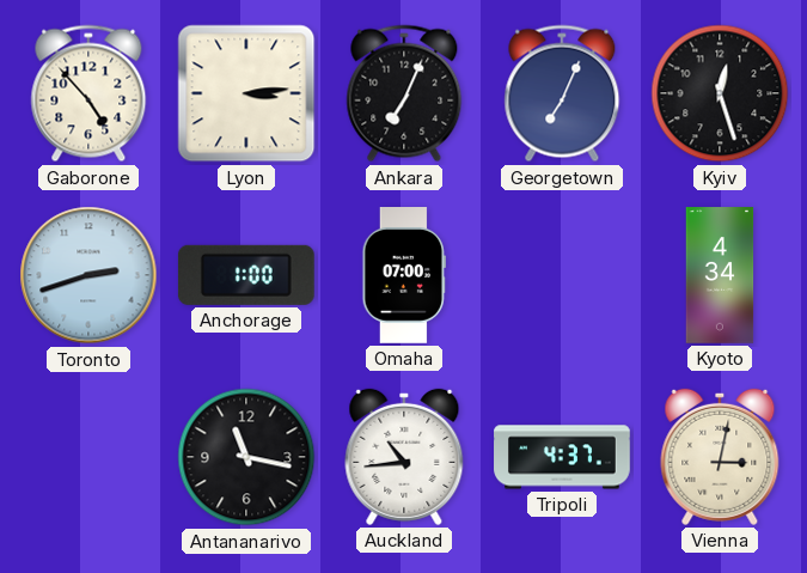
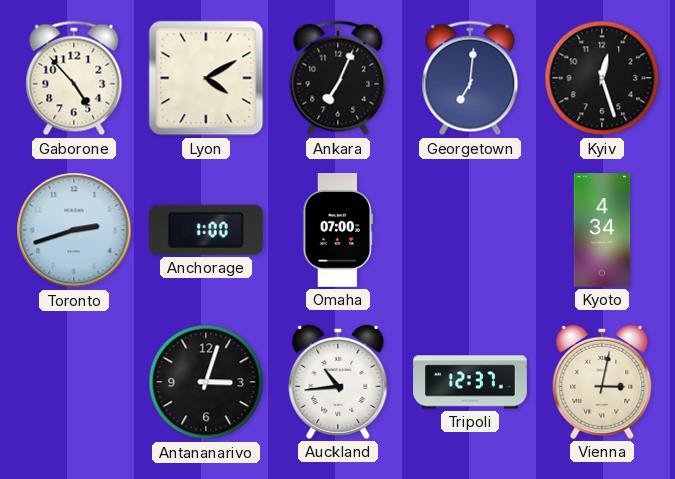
Lyon: 3:14 -> 4:10 (206, 78)
Georgetown: 7:04 -> 7:01 (470, 78)
Antananarivo: 11:17 -> 3:03 (206, 382)
Tripoli: 4:37 -> 12:37 (470, 382)
